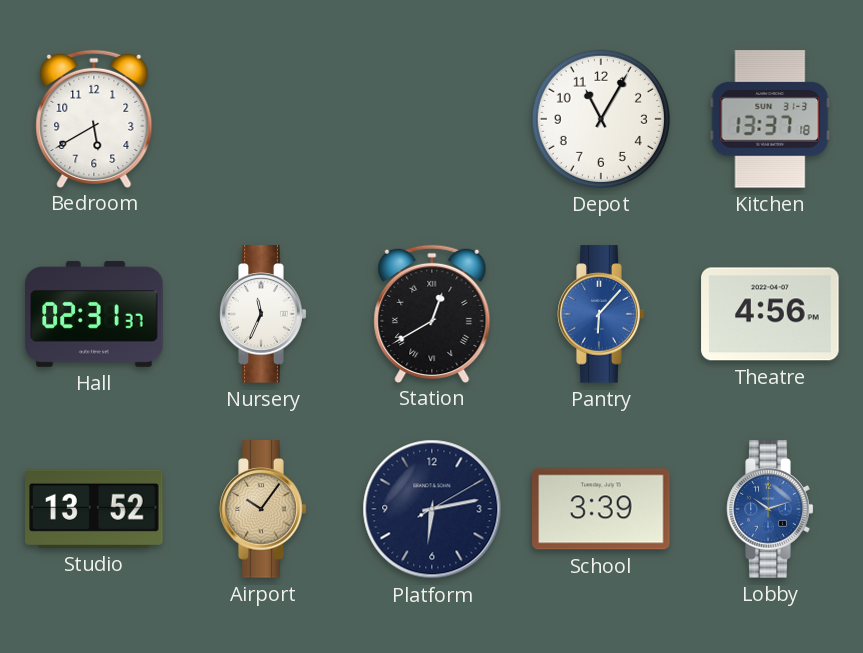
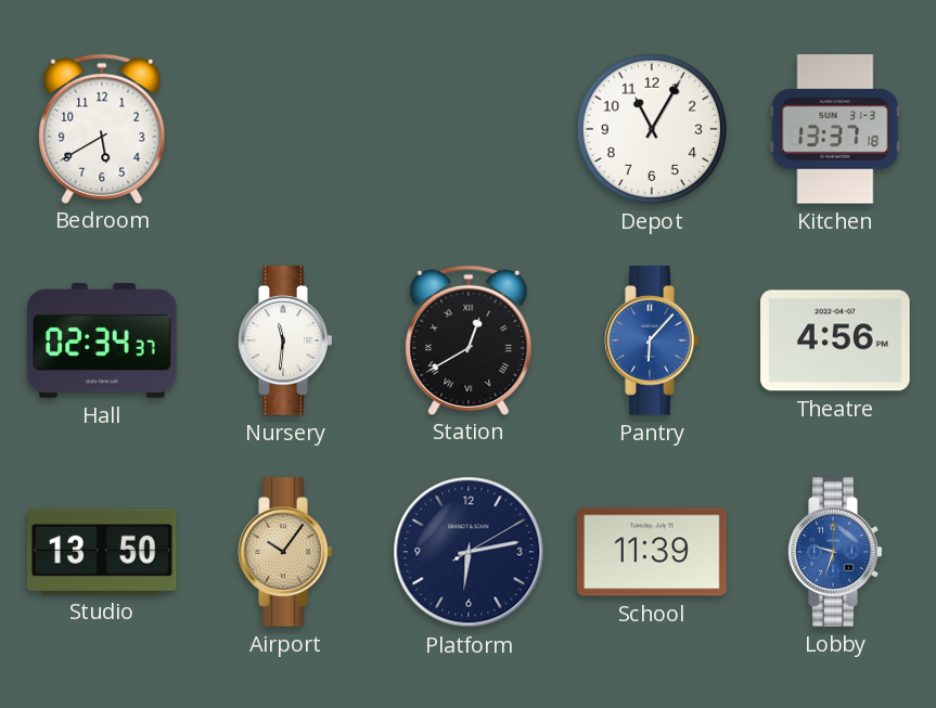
Hall: 02:31 -> 02:34 (102, 340)
Nursery: 11:34 -> 11:31 (285, 340)
Studio: 13:52 -> 13:50 (102, 552)
School: 3:39 -> 11:39 (652, 552)
Lobby: 10:12 -> 9:33 (835, 552)
